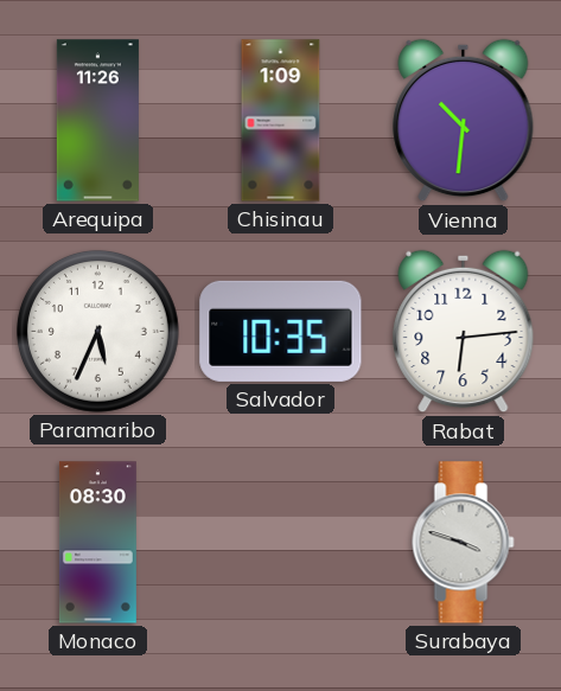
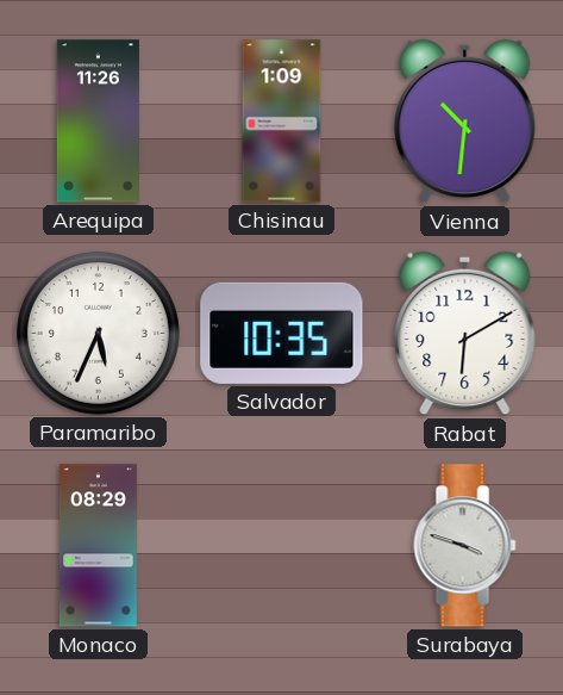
Rabat: 6:14 -> 6:10 (465, 334)
Monaco: 08:30 -> 08:29 (98, 546)
